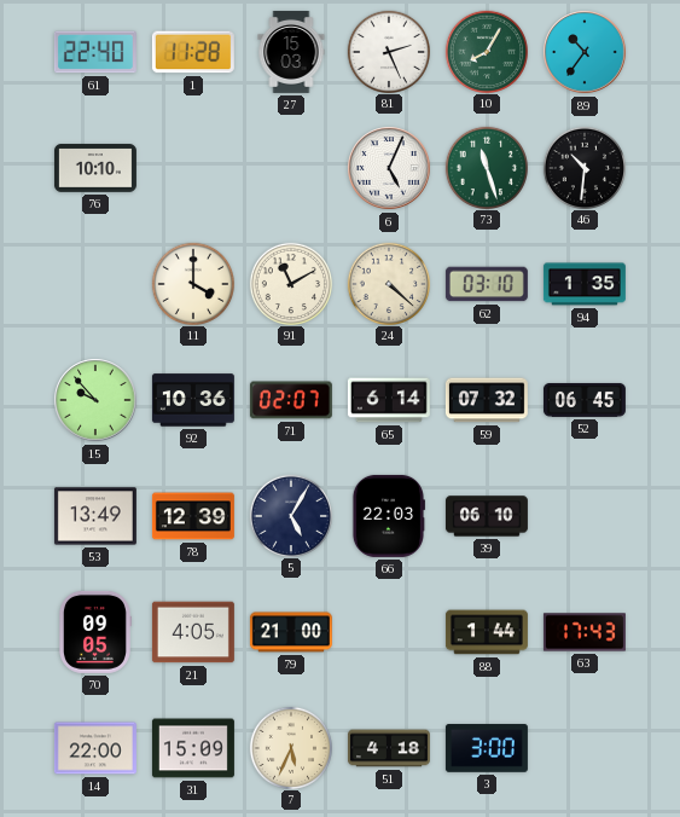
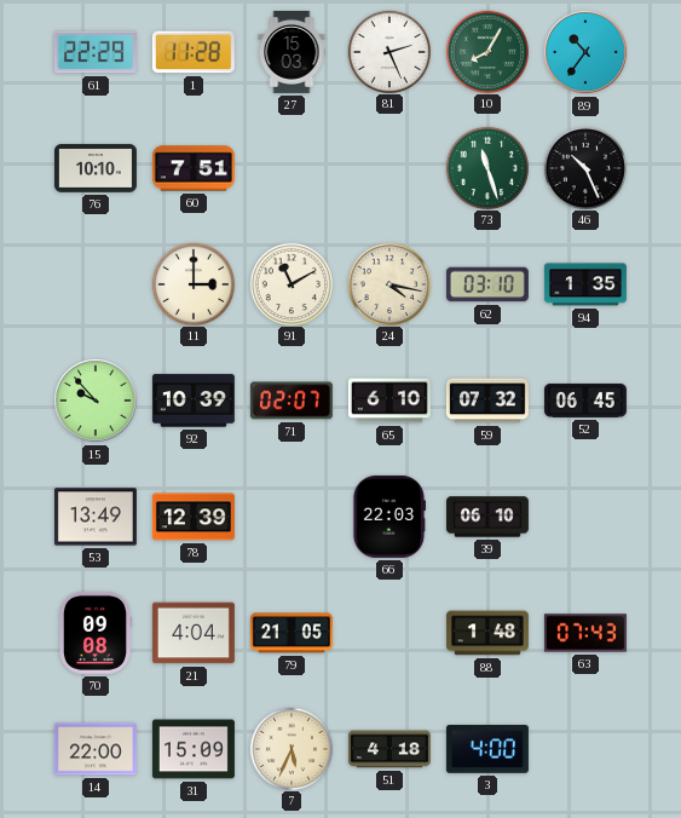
61: 22:40 -> 22:29 (96, 52)
60: none -> 7:51 (194, 168)
6: 5:04 -> none (389, 168)
46: 10:31 -> 10:26 (584, 167)
11: 4:00 -> 3:00 (192, 283)
24: 4:22 -> 4:17 (388, 283)
92: 10:36 -> 10:39 (194, 401)
65: 6:14 -> 6:10 (389, 401)
5: 5:05 -> none (290, 515)
70: 09:05 -> 09:08 (94, 633)
21: 4:05 -> 4:04 (194, 633)
79: 21:00 -> 21:05 (292, 633)
88: 1:44 -> 1:48 (487, 633)
63: 17:43 -> 07:43 (585, 633)
3: 3:00 -> 4:00 (487, 749)
